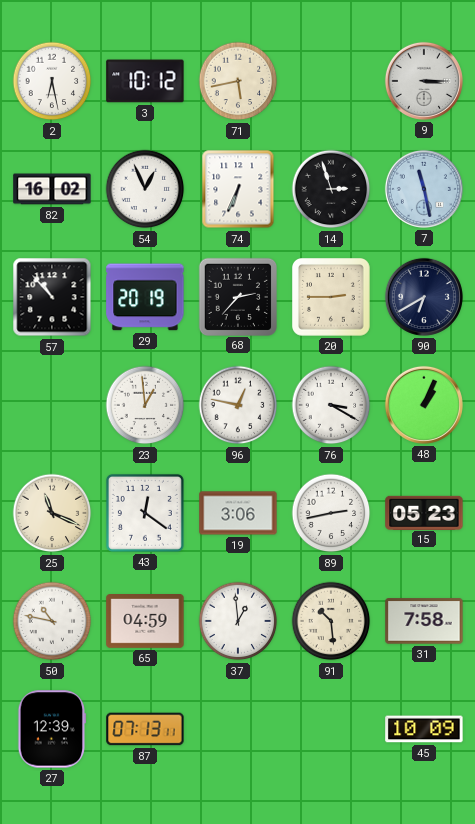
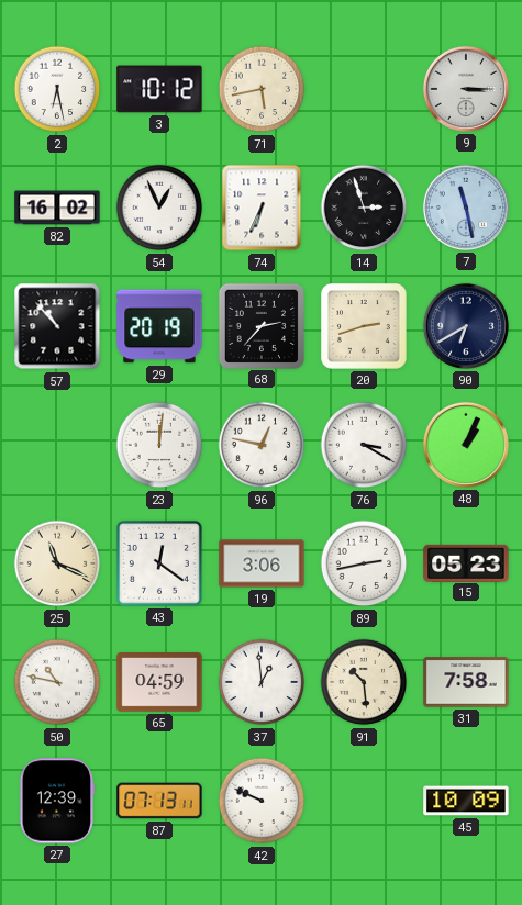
20: 2:45 -> 2:42 (365, 327)
23: 12:59 -> 12:01 (159, 445)
42: none -> 9:49 (262, 801)
